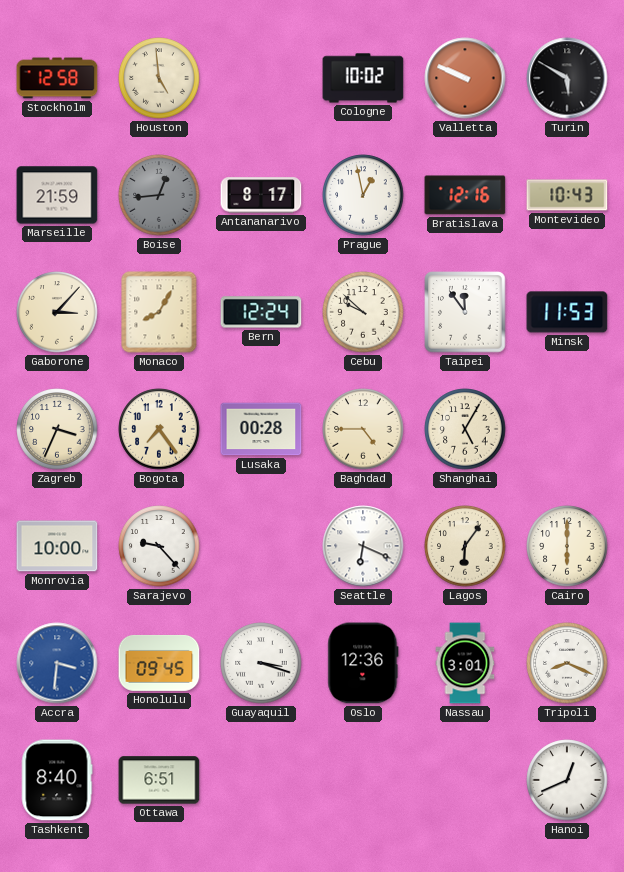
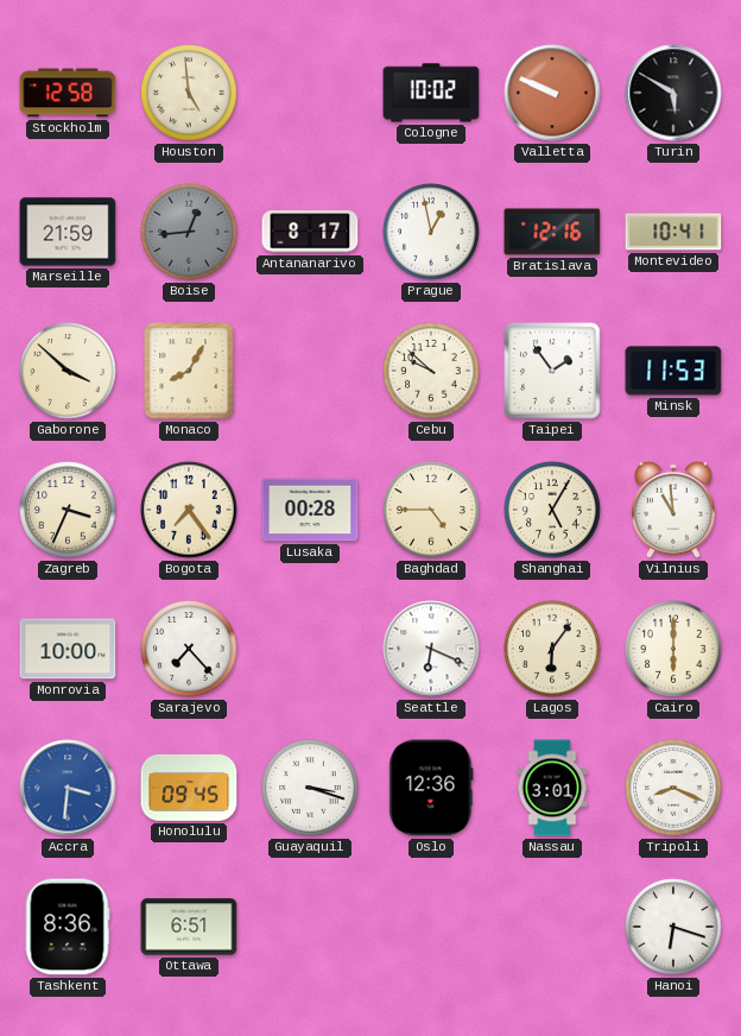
Montevideo: 10:43 -> 10:41 (673, 232)
Gaborone: 3:07 -> 3:52 (68, 371)
Bern: 12:24 -> none (261, 312)
Taipei: 11:54 -> 1:54 (552, 371)
Vilnius: none -> 10:59 (673, 510)
Sarajevo: 9:23 -> 7:23 (189, 649)
Tashkent: 8:40 -> 8:36 (68, 927)
Hanoi: 12:41 -> 6:18 (673, 927)
